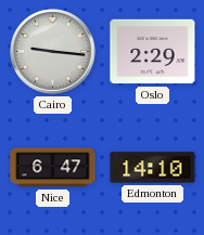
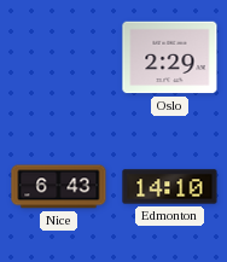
Cairo: 9:16 -> none (53, 52)
Nice: 6:47 -> 6:43 (59, 187)
